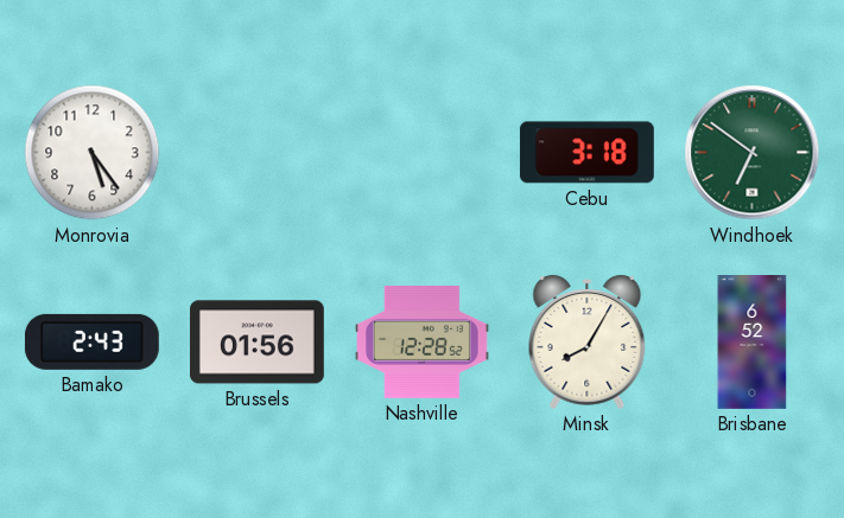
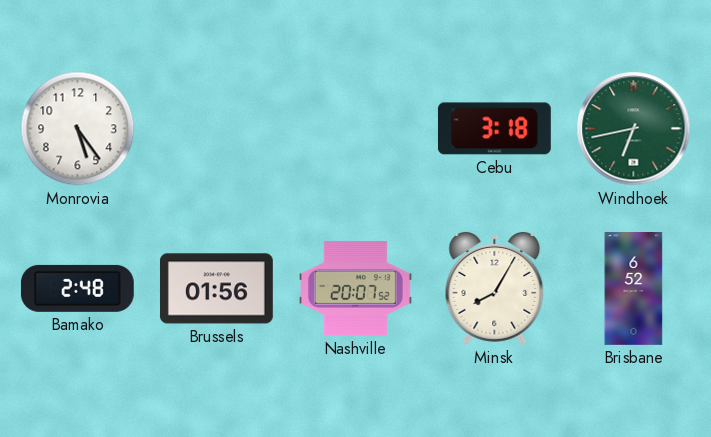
Windhoek: 6:51 -> 6:43 (634, 129)
Bamako: 2:43 -> 2:48 (77, 288)
Nashville: 12:28 -> 20:07 (356, 288)
